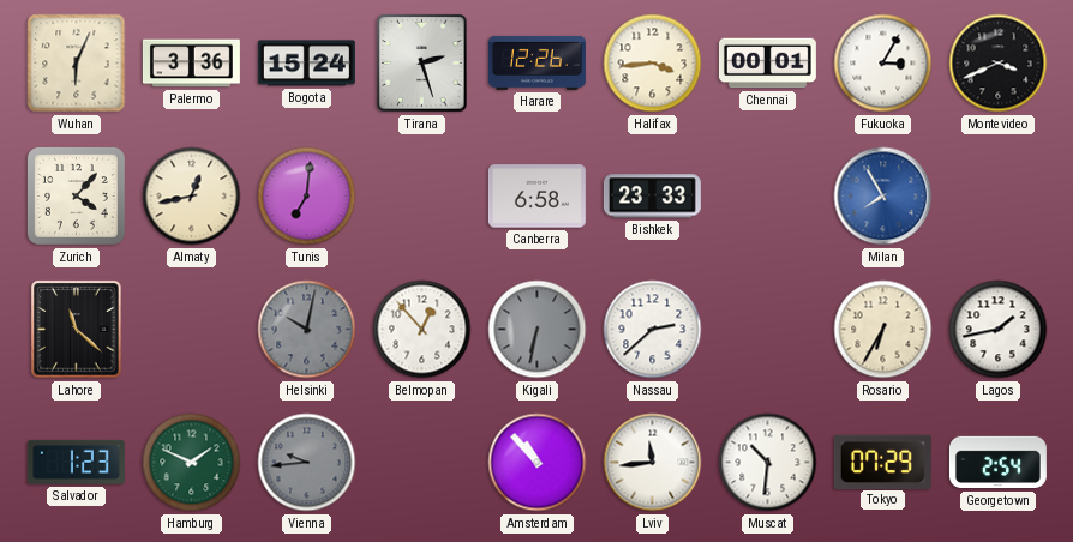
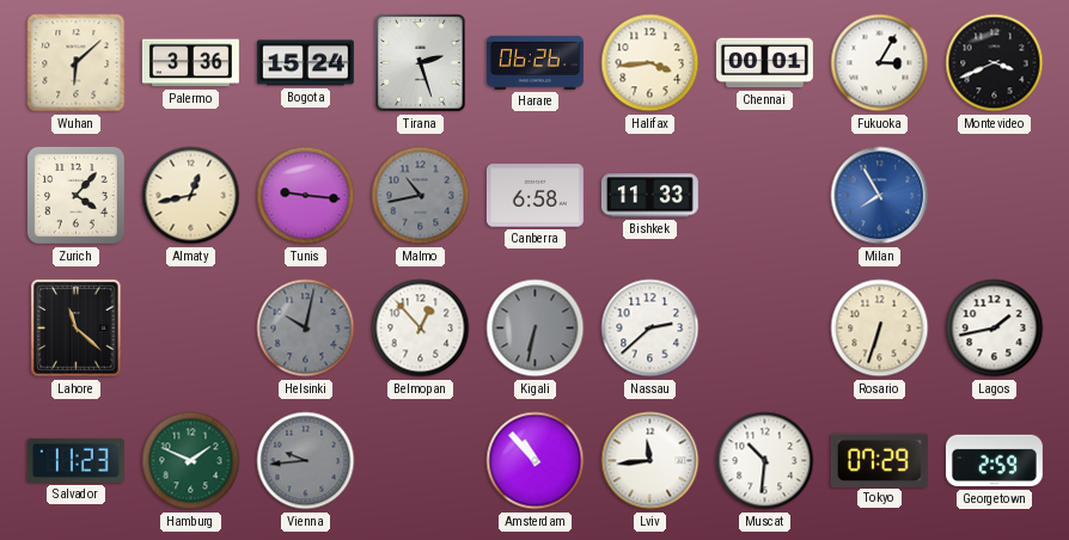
Wuhan: 6:04 -> 6:08 (77, 63)
Harare: 12:26 -> 06:26 (534, 62)
Tunis: 7:01 -> 9:16 (306, 196)
Malmo: none -> 10:43 (421, 196)
Bishkek: 23:33 -> 11:33 (649, 196)
Rosario: 6:35 -> 6:33 (880, 329)
Salvador: 1:23 -> 11:23 (75, 460)
Georgetown: 2:54 -> 2:59 (994, 461)
